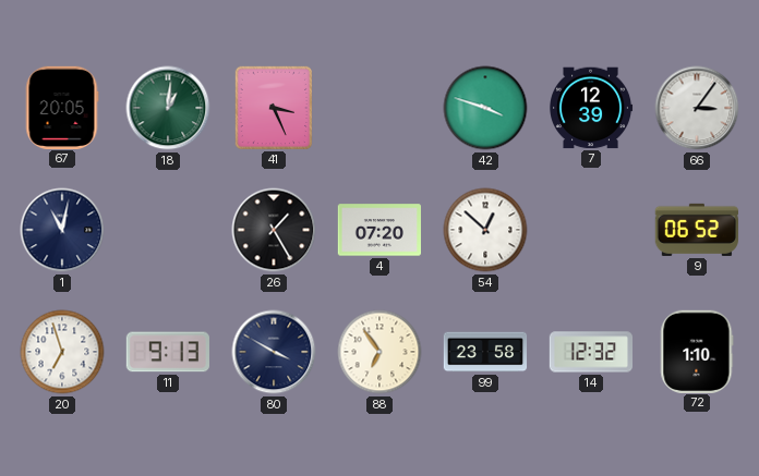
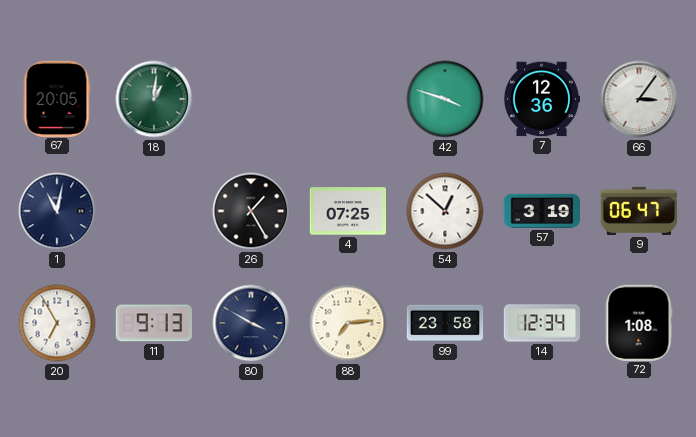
41: 3:26 -> none (273, 107)
7: 12:39 -> 12:36 (543, 99)
4: 07:20 -> 07:25 (347, 211)
57: none -> 3:19 (541, 211)
9: 06:52 -> 06:47 (638, 211)
20: 6:57 -> 6:55 (57, 323)
88: 6:54 -> 7:14 (348, 323)
14: 12:32 -> 12:34 (542, 323)
72: 1:10 -> 1:08 (639, 322)
